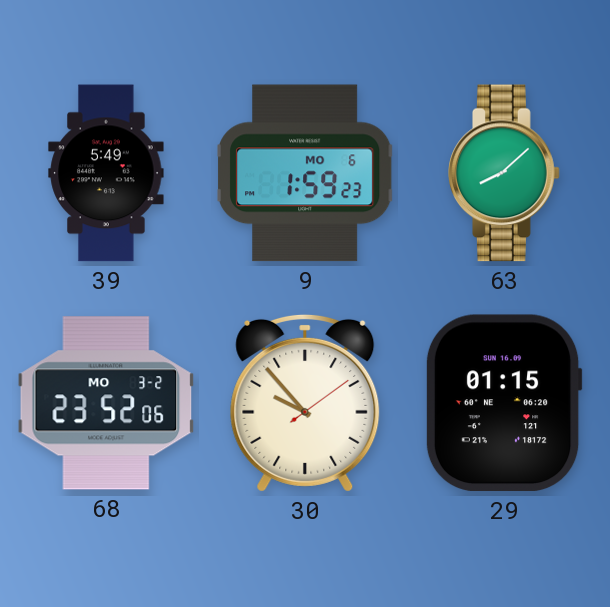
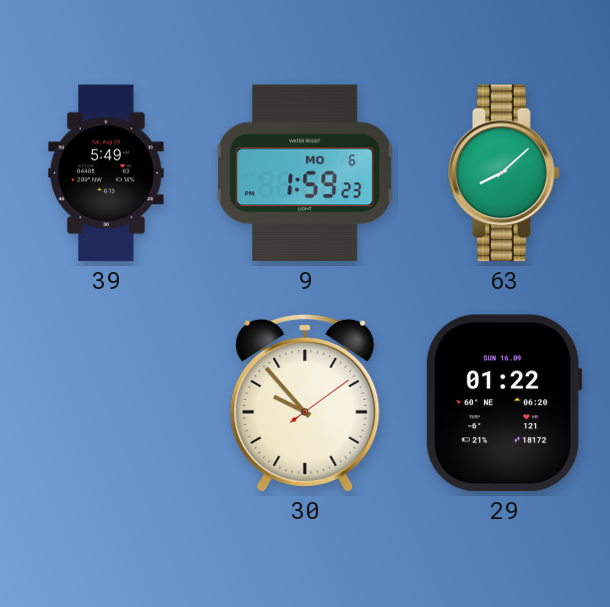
68: 23:52 -> none (106, 403)
29: 01:15 -> 01:22 (504, 403)
